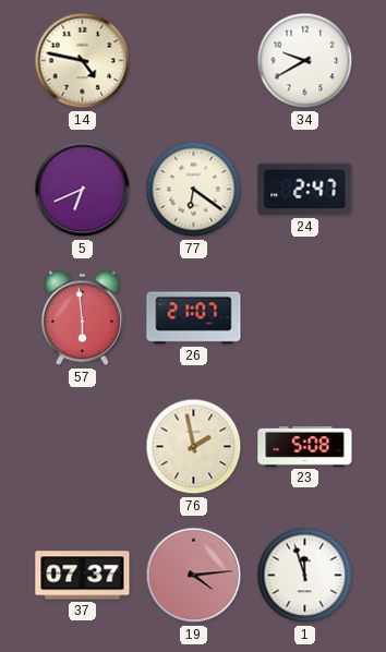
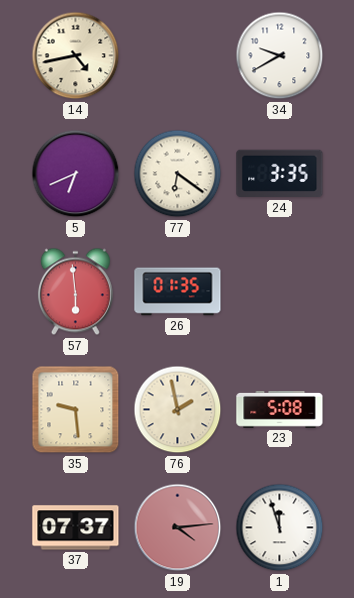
14: 4:47 -> 4:43 (76, 56)
24: 2:47 -> 3:35 (280, 174)
26: 21:07 -> 01:35 (178, 292)
35: none -> 9:29 (76, 410)
